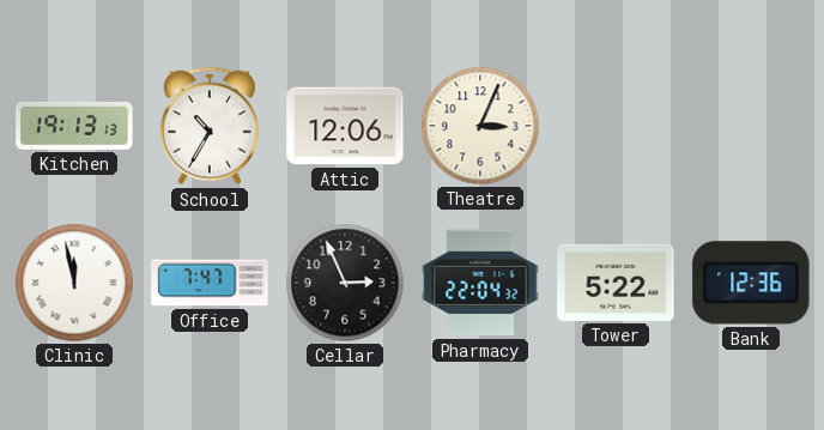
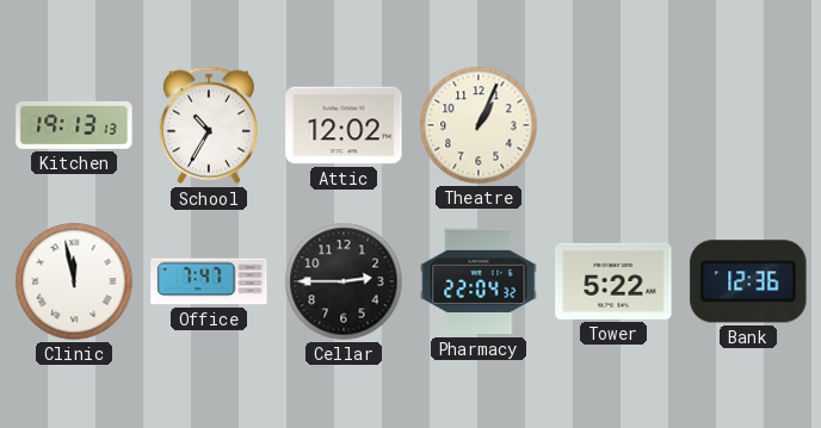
Attic: 12:06 -> 12:02 (344, 125)
Theatre: 3:04 -> 1:04 (479, 125)
Cellar: 2:56 -> 2:45 (344, 281)
